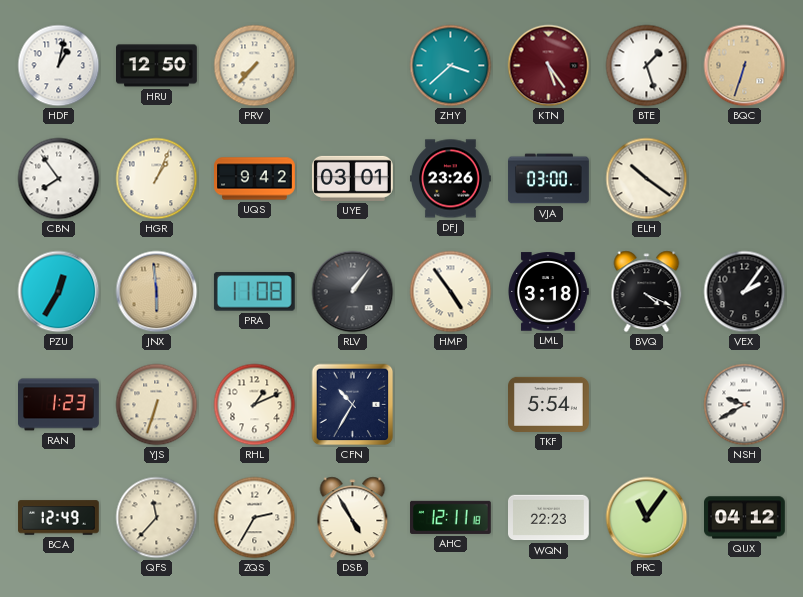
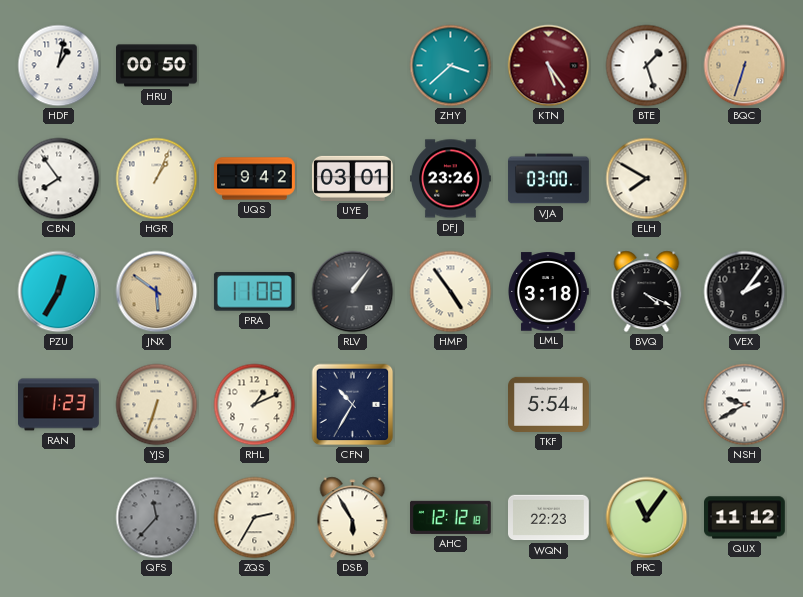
HRU: 12:50 -> 00:50 (157, 66)
PRV: 7:37 -> none (255, 66)
ELH: 10:21 -> 7:50 (647, 179)
JNX: 5:59 -> 5:51 (157, 292)
BCA: 12:49 -> none (59, 518)
QFS dial: cream -> grey (157, 518)
DSB: 4:55 -> 5:55 (353, 518)
AHC: 12:11 -> 12:12 (451, 517)
QUX: 04:12 -> 11:12 (745, 518)
